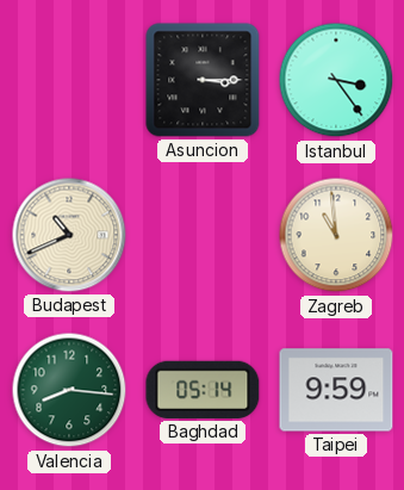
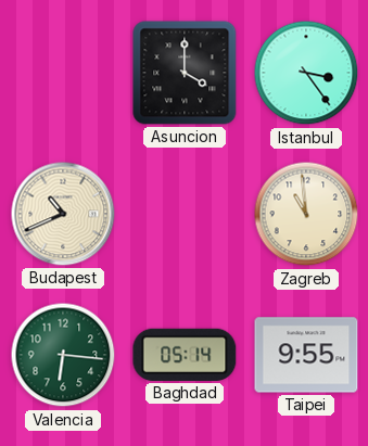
Asuncion: 3:15 -> 4:00 (185, 73)
Valencia: 8:16 -> 6:16 (63, 355)
Taipei: 9:59 -> 9:55 (306, 355)
